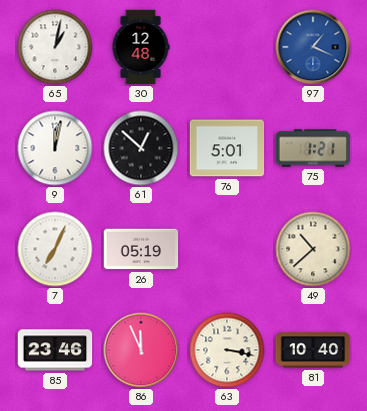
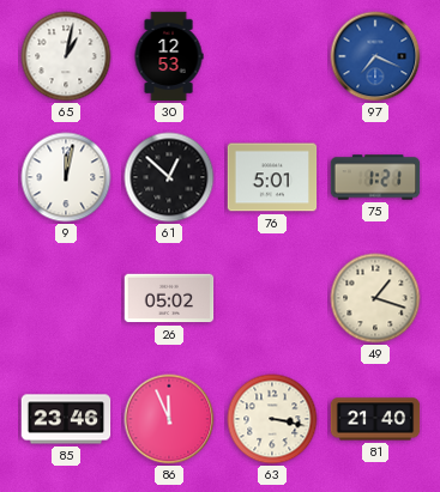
30: 12:48 -> 12:53 (169, 56)
97: 1:19 -> 7:19 (375, 56)
7: 7:04 -> none (55, 249)
26: 05:19 -> 05:02 (169, 298)
49: 10:38 -> 1:18 (375, 298)
81: 10:40 -> 21:40 (375, 419)
